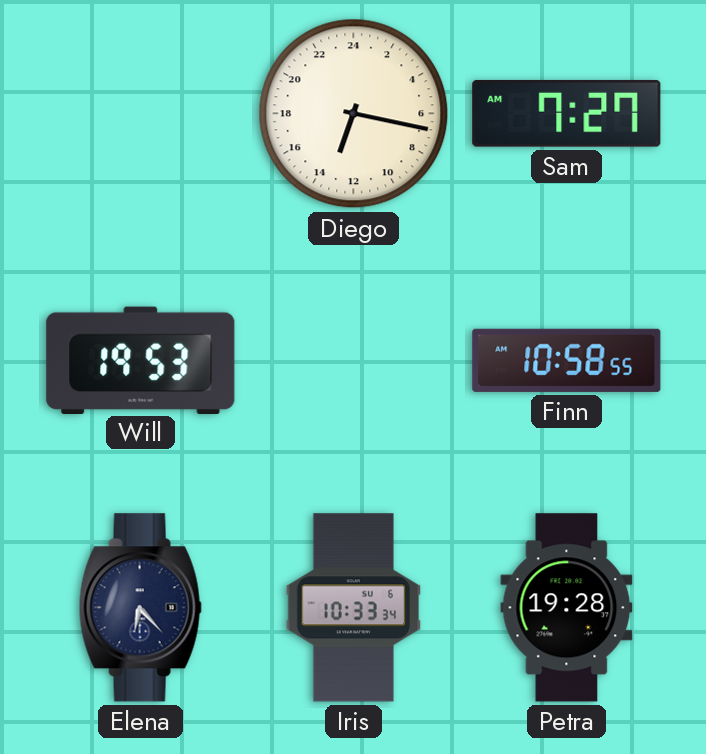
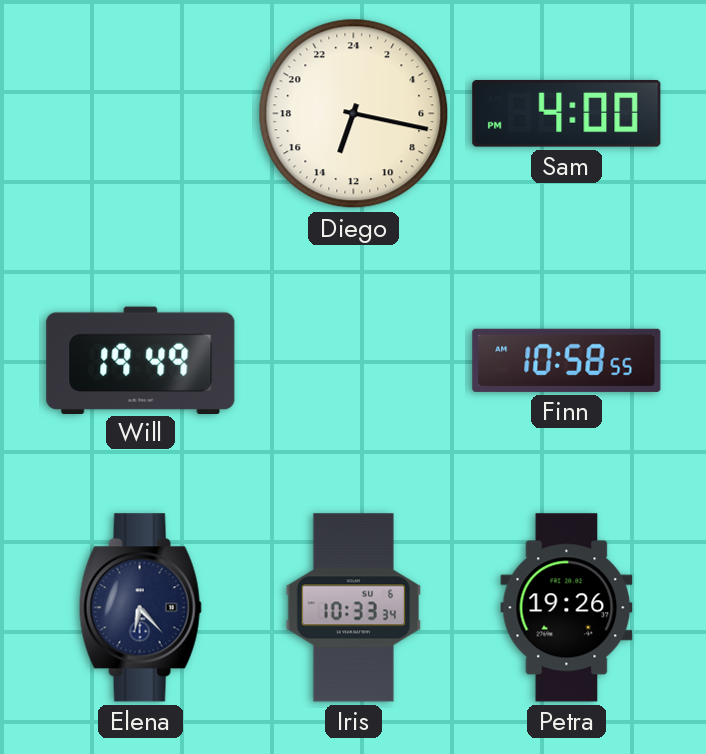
Sam: 7:27 -> 4:00 (567, 113)
Will: 19:53 -> 19:49 (141, 360)
Petra: 19:28 -> 19:26 (567, 608)
